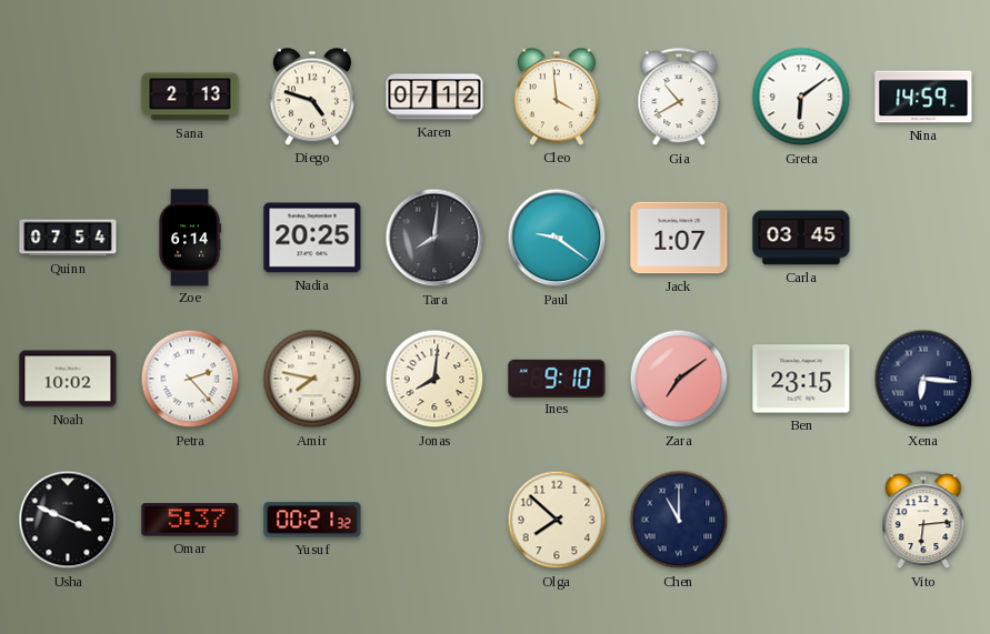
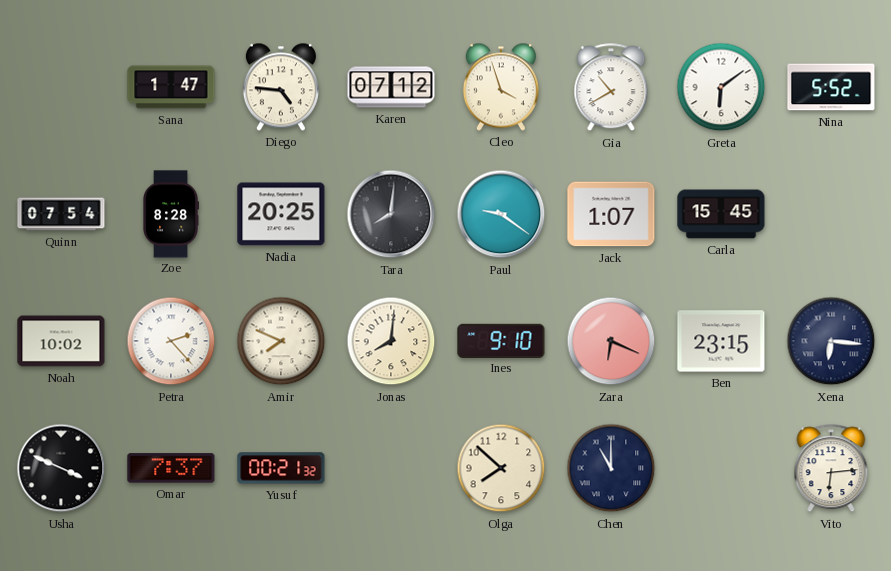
Sana: 2:13 -> 1:47 (171, 87)
Diego: 4:48 -> 4:46 (281, 87)
Cleo: 3:59 -> 3:57 (501, 87)
Nina: 14:59 -> 5:52 (831, 87)
Zoe: 6:14 -> 8:28 (171, 214)
Carla: 03:45 -> 15:45 (721, 214)
Amir: 7:47 -> 7:49 (281, 341)
Zara: 7:09 -> 6:19 (611, 341)
Omar: 5:37 -> 7:37 (171, 468)
